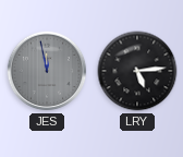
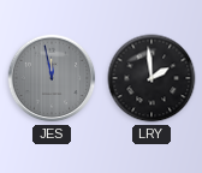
LRY: 5:14 -> 1:59 (151, 78)
